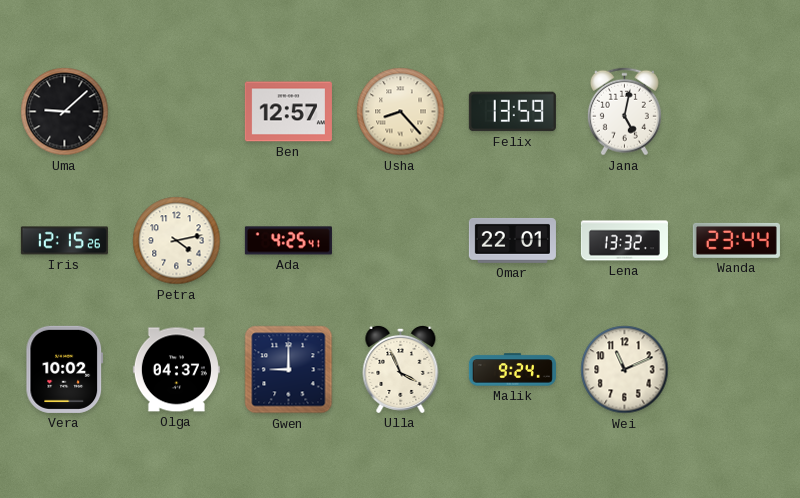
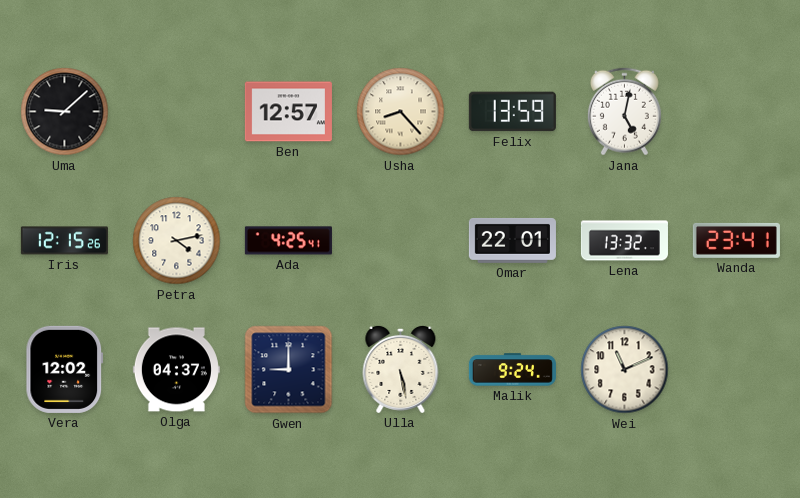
Wanda: 23:44 -> 23:41 (736, 240)
Vera: 10:02 -> 12:02 (65, 369)
Ulla: 3:56 -> 5:28 (401, 369)
